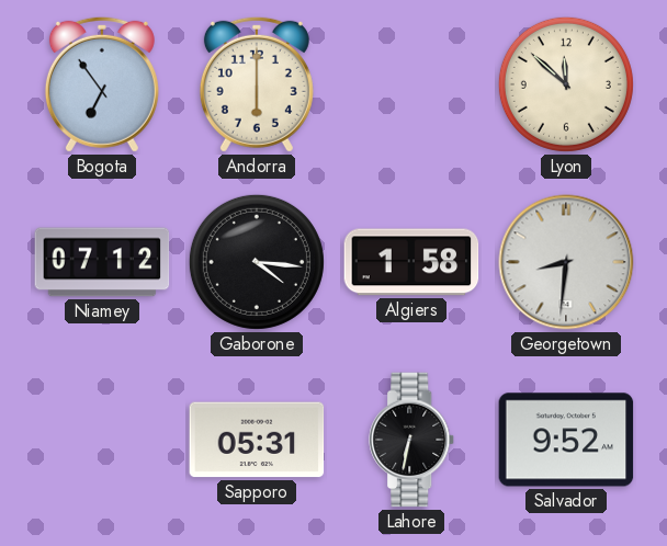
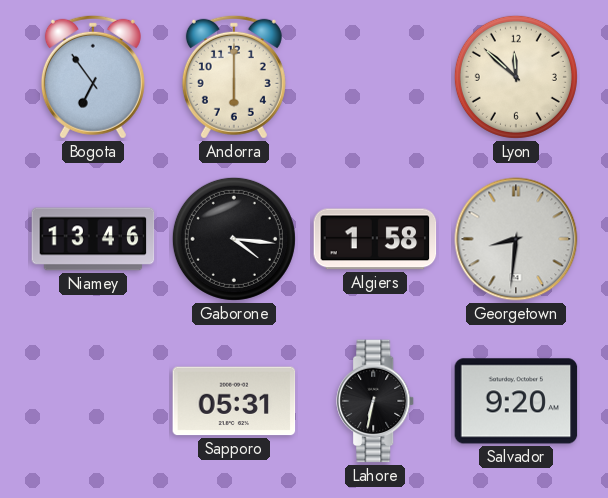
Niamey: 07:12 -> 13:46 (93, 239)
Salvador: 9:52 -> 9:20 (516, 401)
